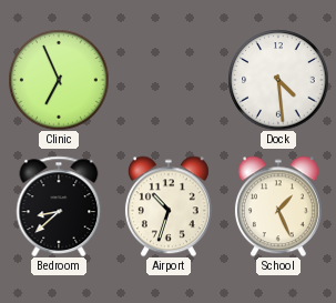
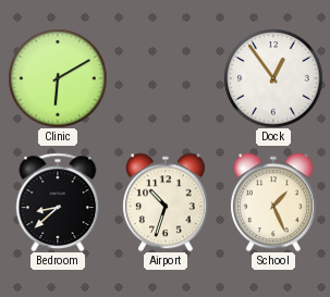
Clinic: 6:56 -> 6:10 (58, 78)
Dock: 4:29 -> 12:54 (273, 78)
